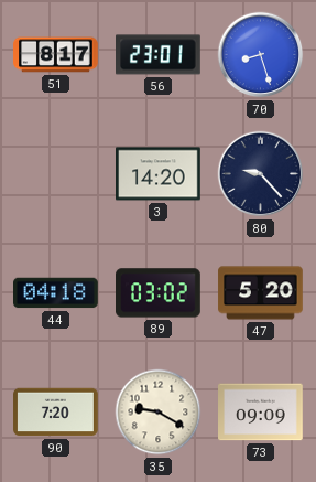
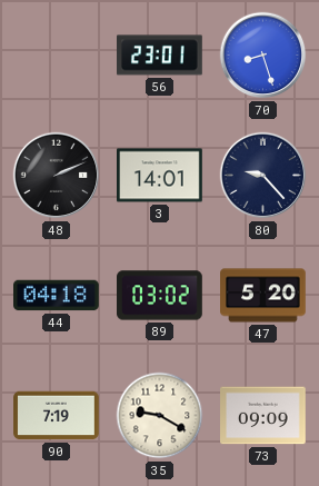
51: 8:17 -> none (56, 55)
48: none -> 2:11 (57, 176)
3: 14:20 -> 14:01 (160, 176)
90: 7:20 -> 7:19 (57, 416)
